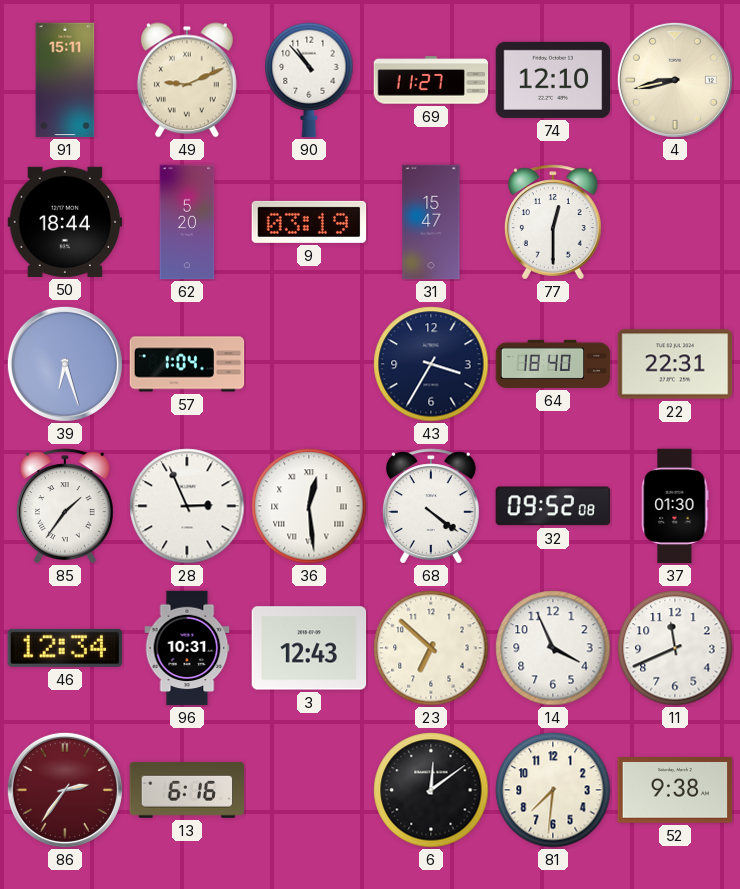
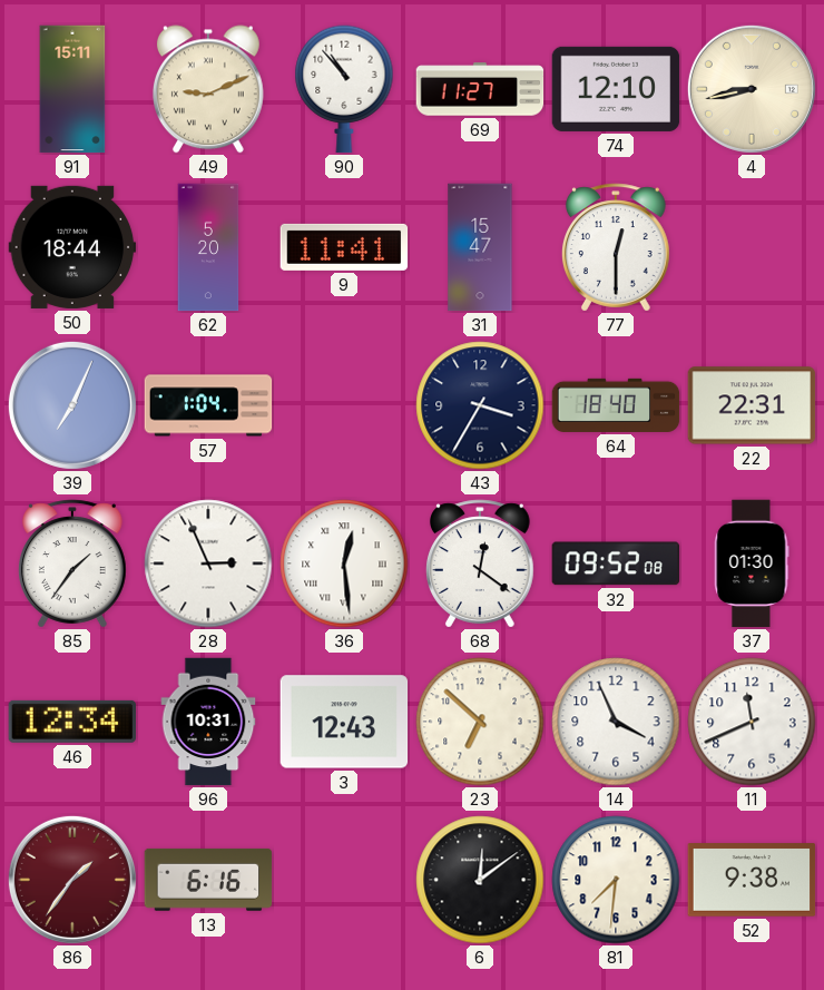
9: 03:19 -> 11:41 (344, 247)
39: 6:27 -> 7:04 (72, 405)
68: 4:21 -> 12:21 (480, 563)
86: 2:36 -> 1:36 (72, 880)
